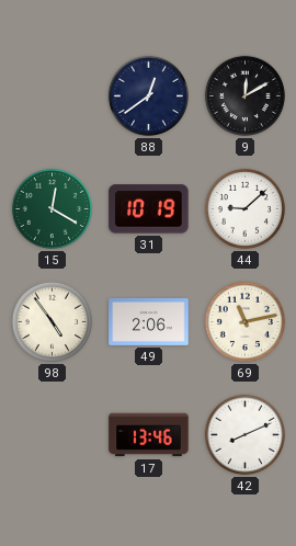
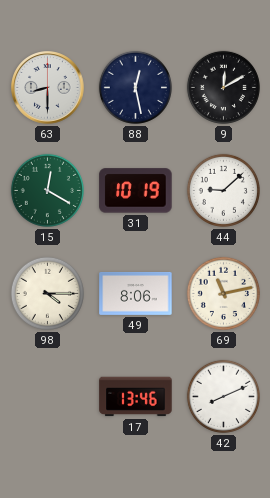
63: none -> 8:30 (48, 88)
88: 12:39 -> 12:28 (135, 87)
98: 4:54 -> 4:15 (47, 293)
49: 2:06 -> 8:06 (136, 293)
